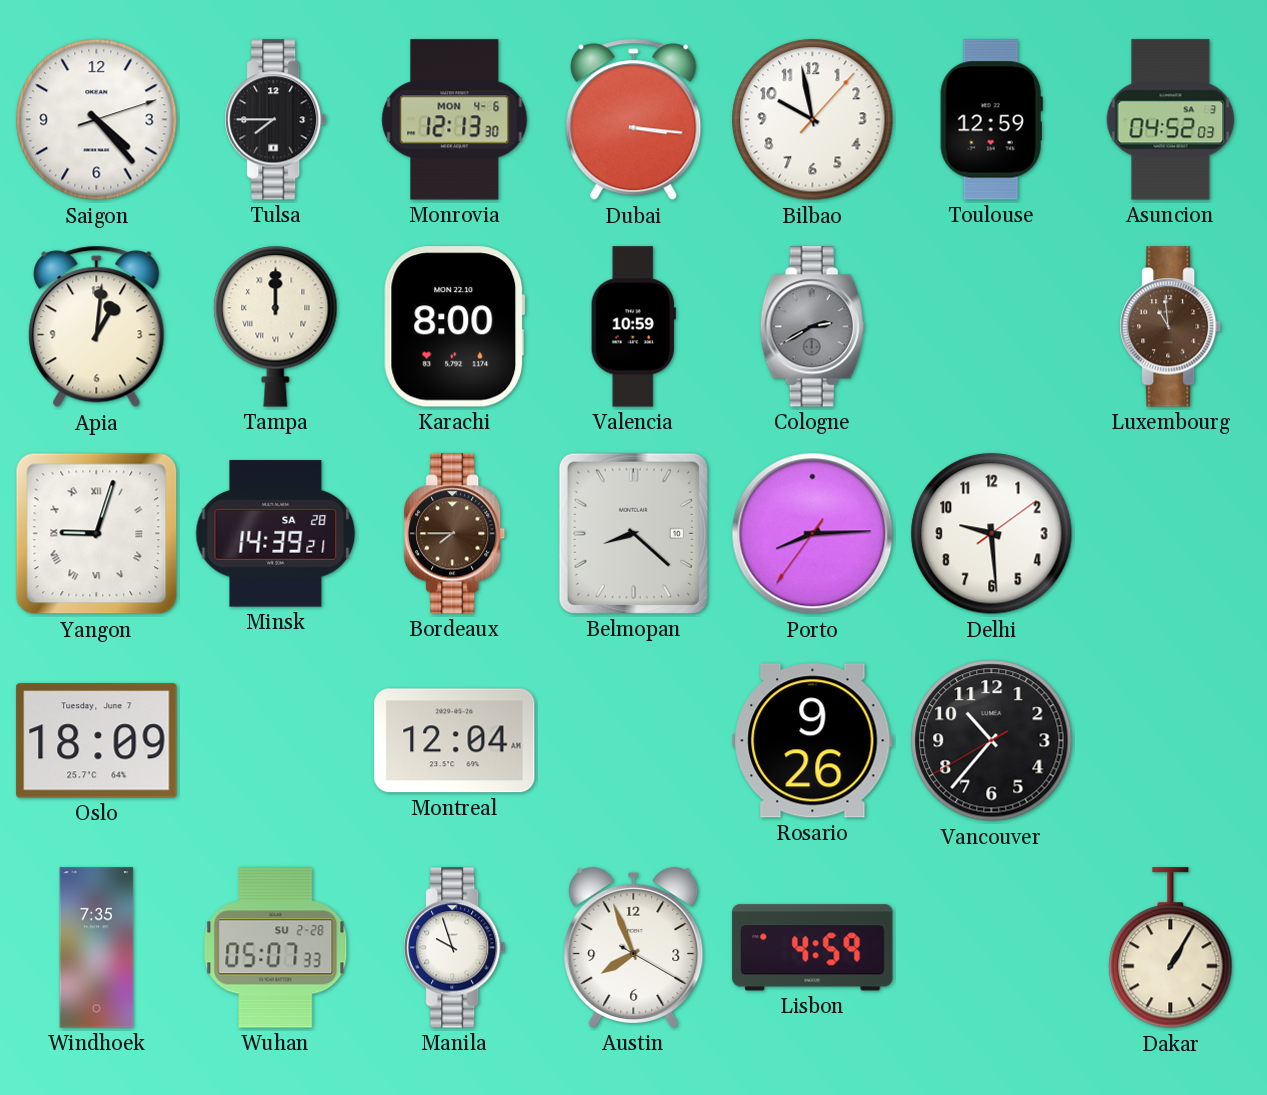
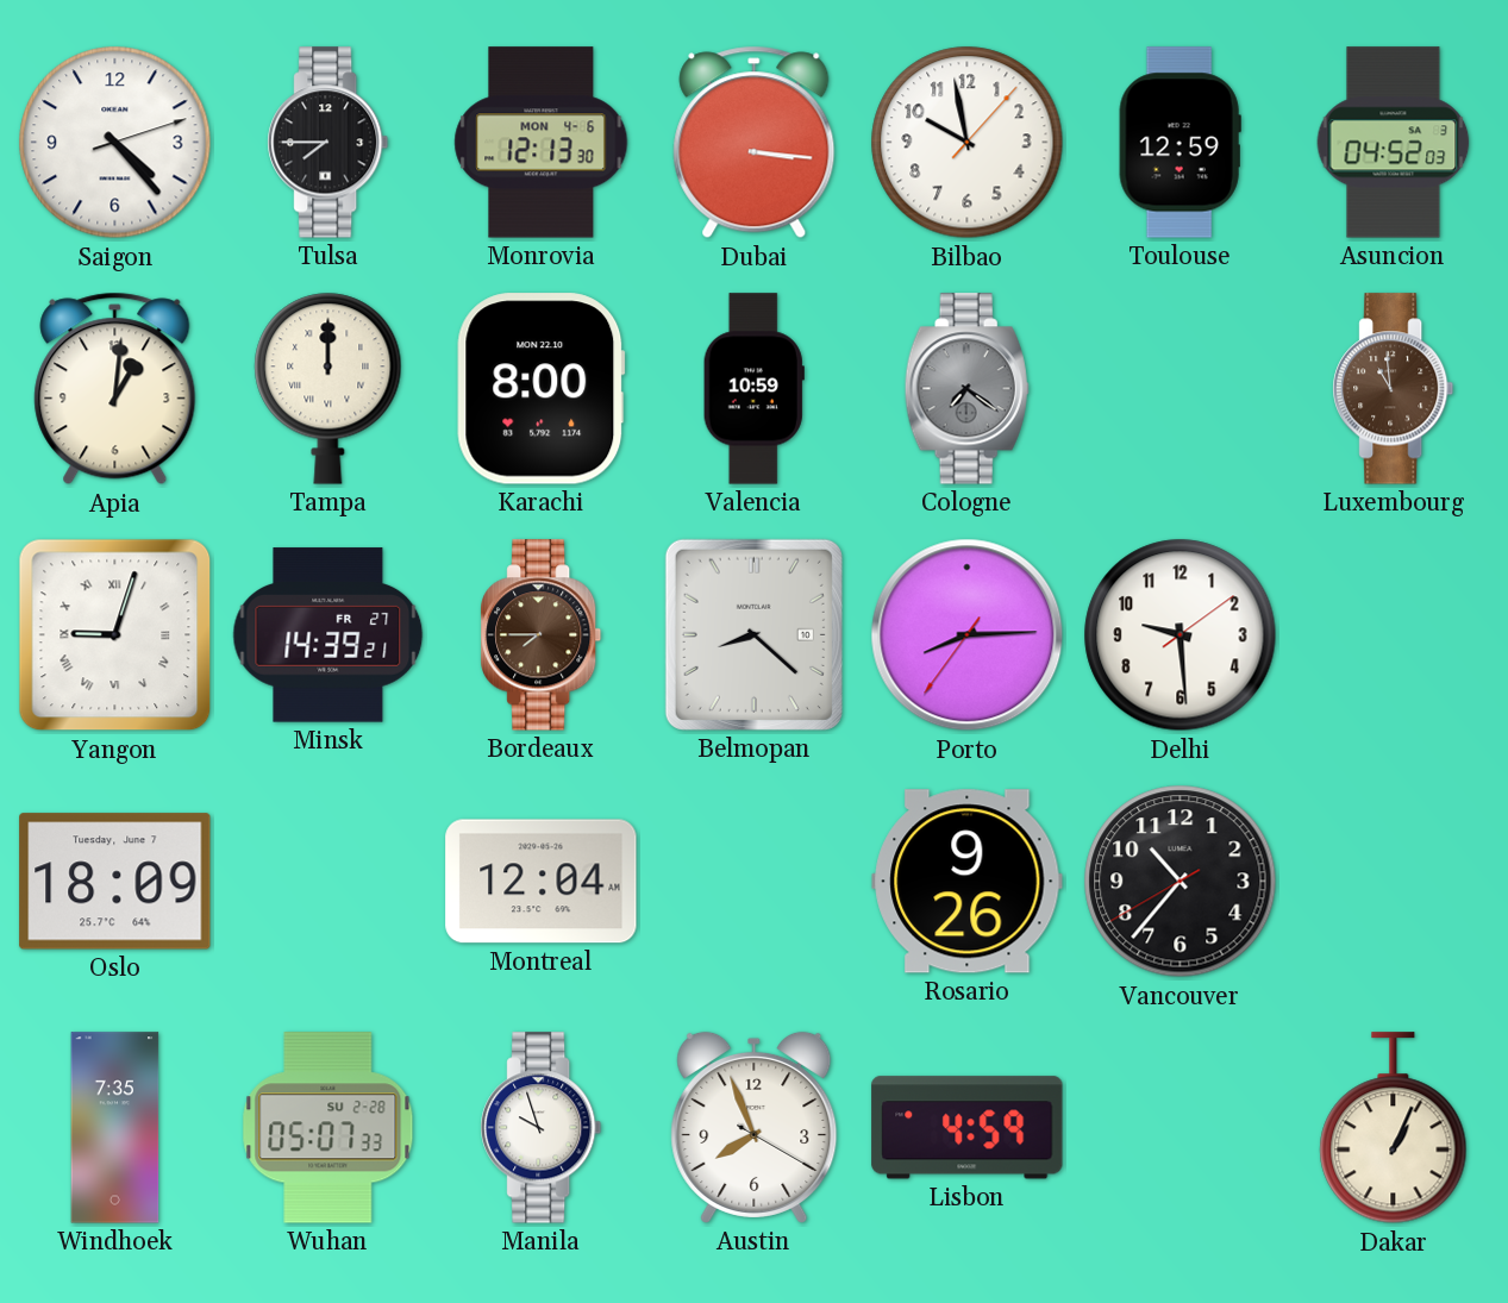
Cologne: 2:40 -> 7:21 (966, 389)
Minsk date: SA 28 -> FR 27 (328, 635)
Dakar: 1:05 -> 1:04 (1394, 1128)
